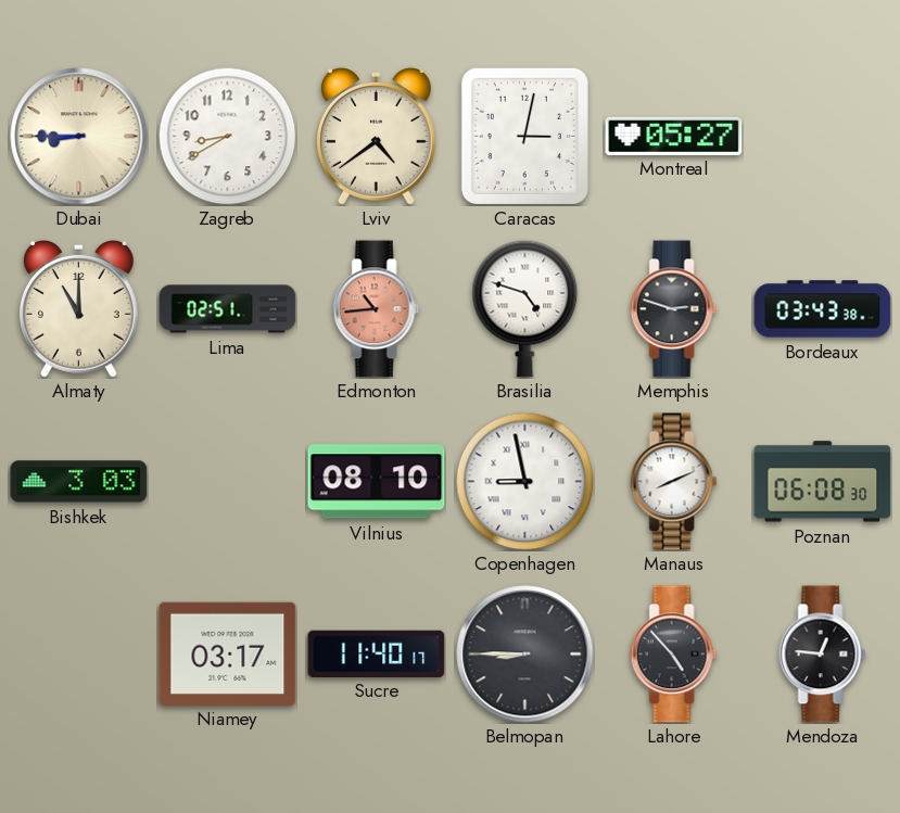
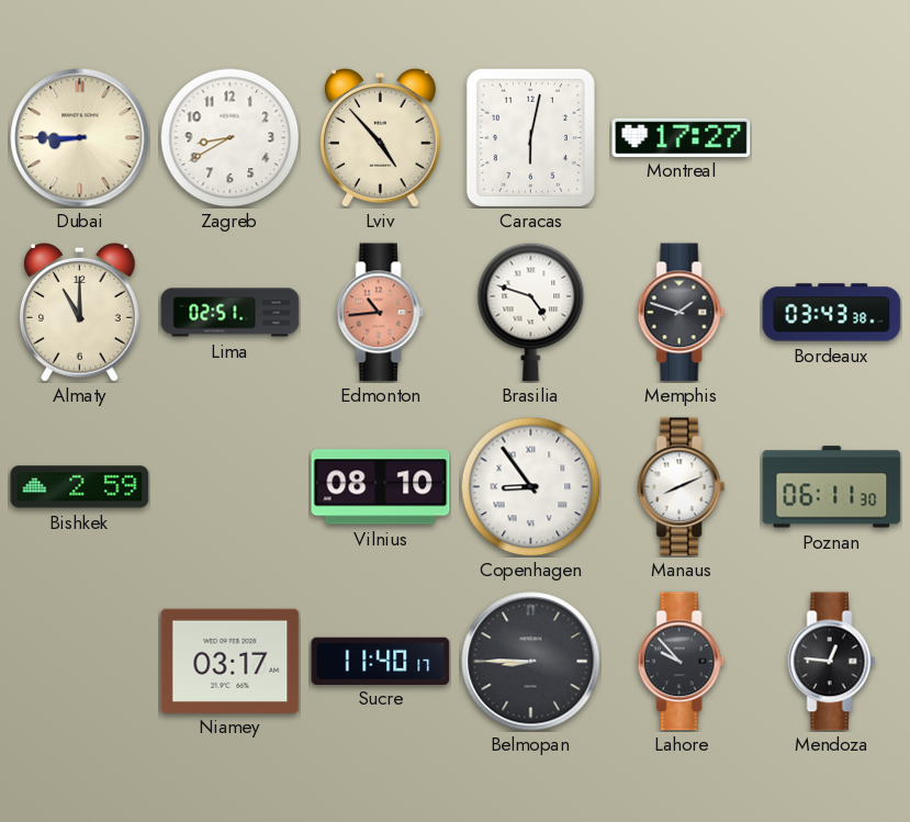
Lviv: 4:39 -> 4:53 (380, 138)
Caracas: 3:02 -> 6:02 (530, 137)
Montreal: 05:27 -> 17:27 (682, 137)
Memphis: 2:48 -> 1:48 (682, 313)
Bishkek: 3:03 -> 2:59 (80, 487)
Copenhagen: 8:58 -> 8:54 (530, 486)
Poznan: 06:08 -> 06:11 (832, 487)
Lahore: 4:53 -> 9:53 (682, 662)
